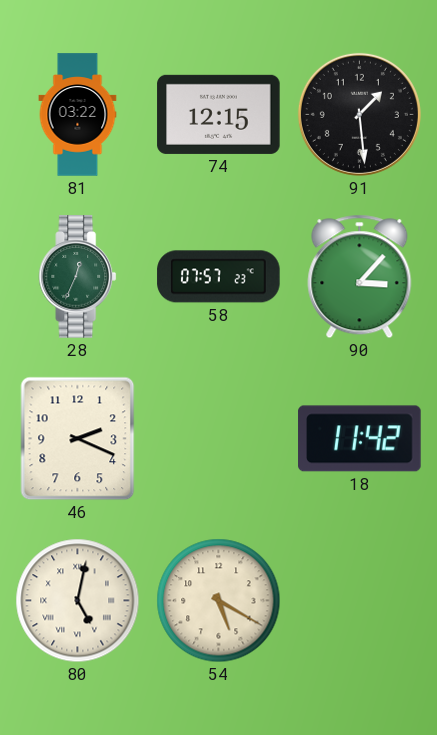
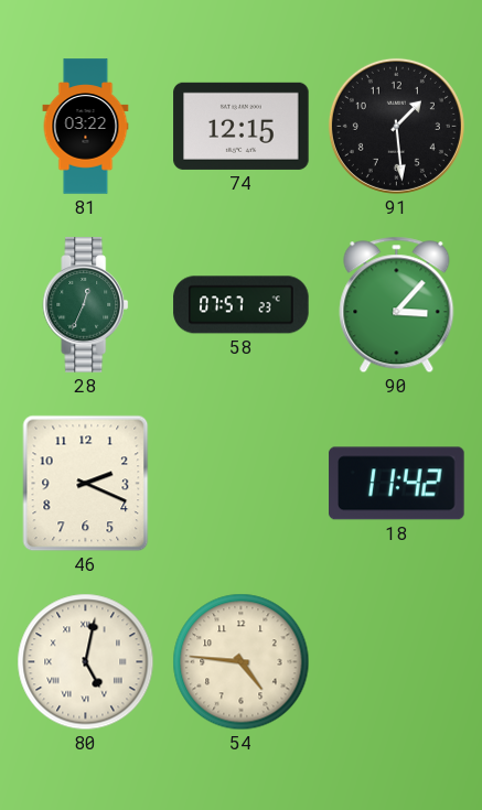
54: 5:20 -> 4:46 (242, 662)
